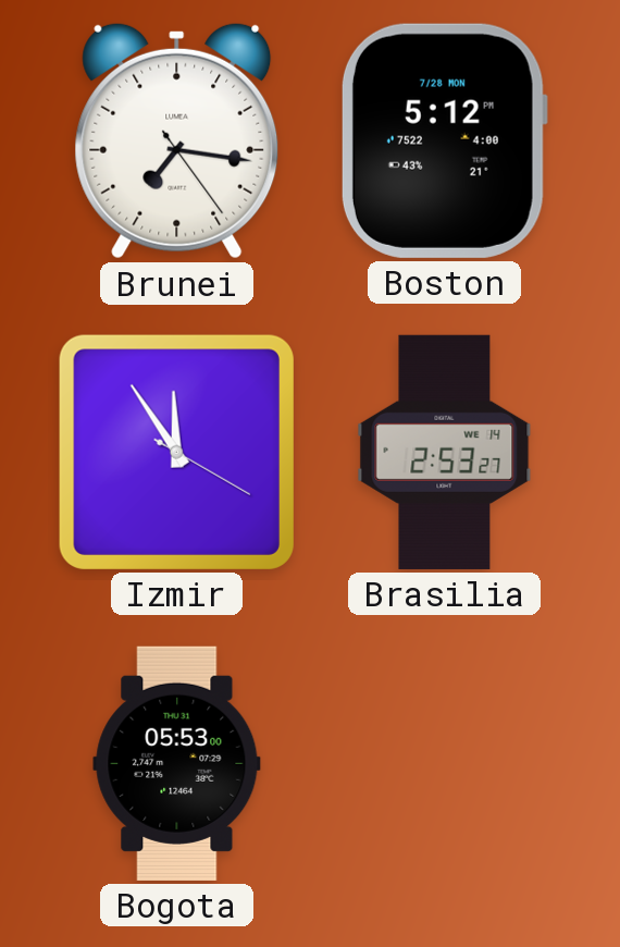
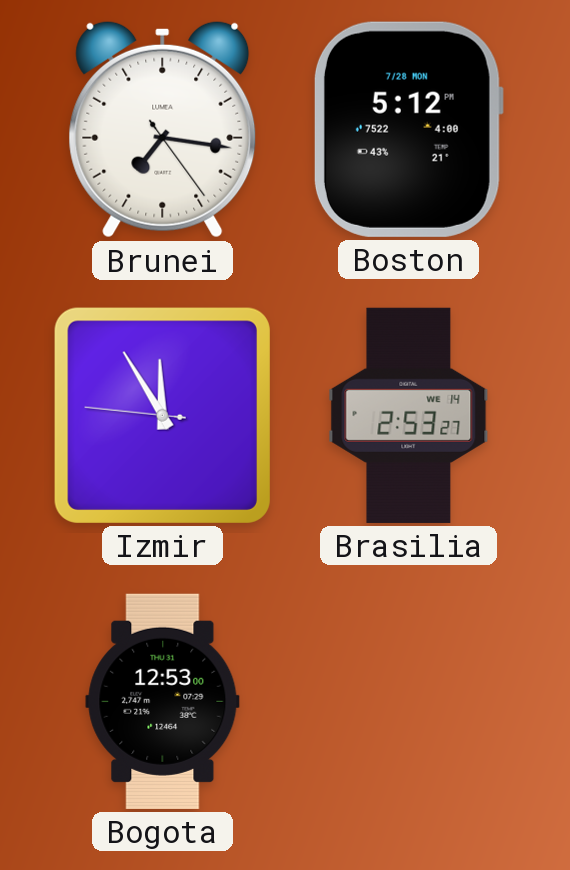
Izmir: 11:54:20 -> 11:54:46 (162, 415)
Bogota: 05:53 -> 12:53 (163, 701)
